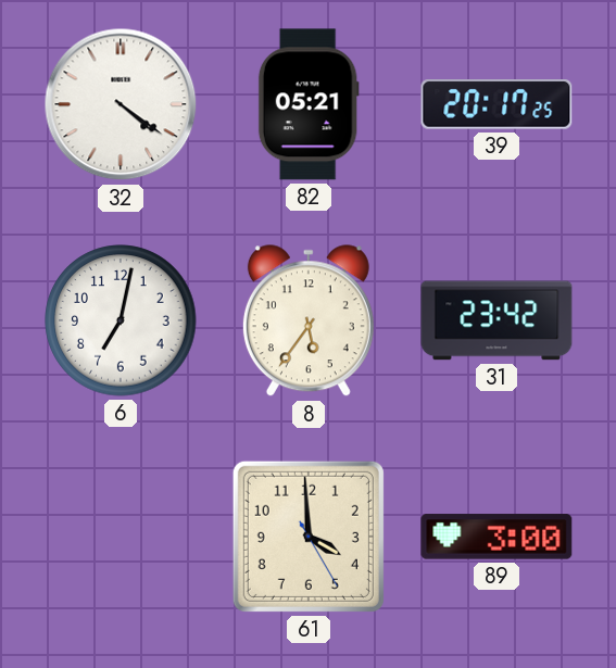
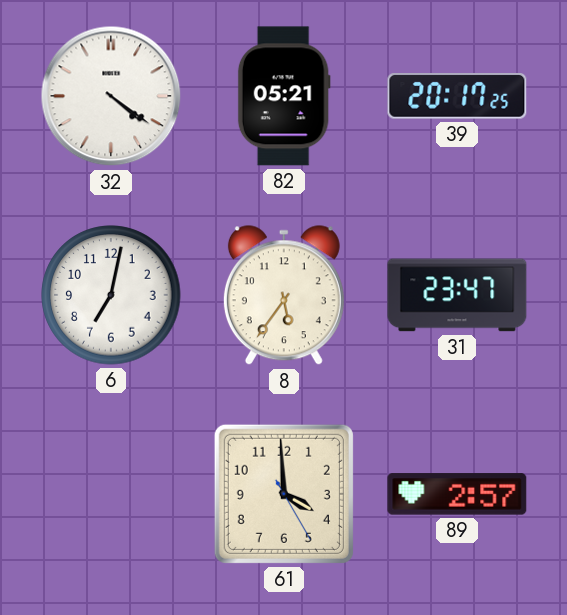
31: 23:42 -> 23:47 (457, 295)
89: 3:00 -> 2:57 (457, 494)
